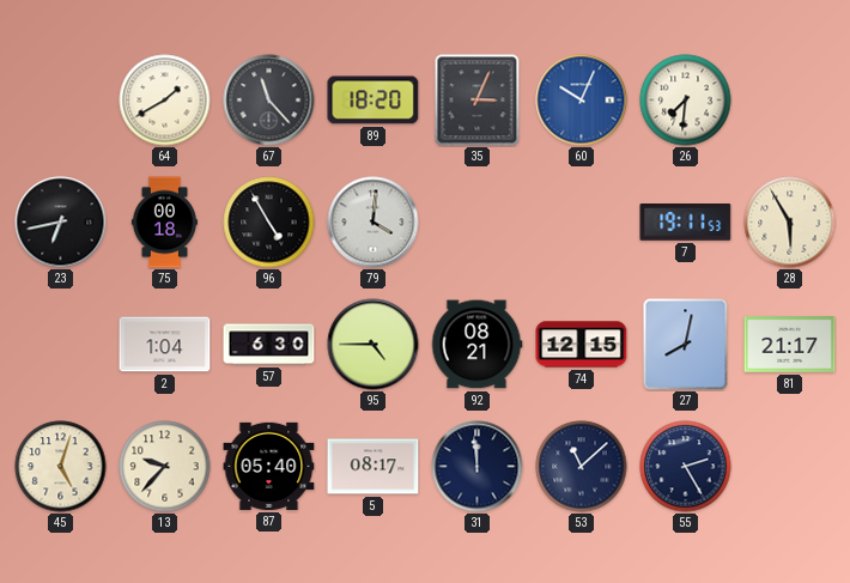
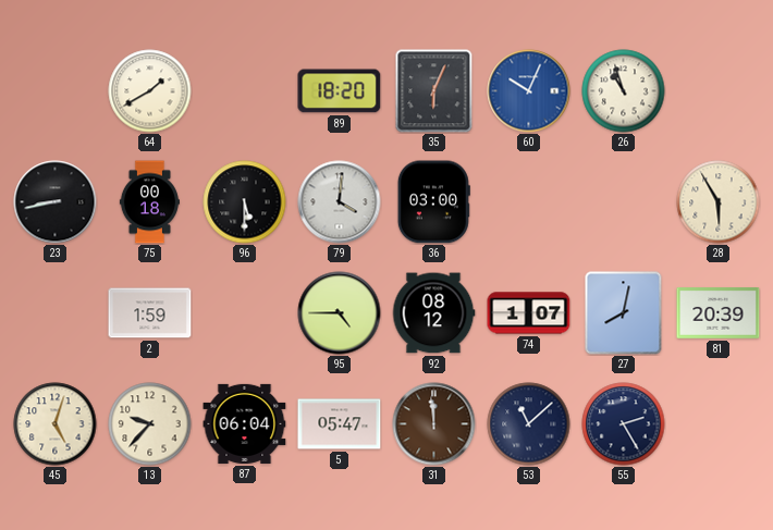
67: 11:23 -> none (269, 101)
35: 3:04 -> 6:04 (434, 91)
26: 7:31 -> 10:57 (624, 91)
23: 6:43 -> 8:43 (56, 202)
96: 4:55 -> 5:30 (245, 202)
36: none -> 03:00 (433, 202)
7: 19:11 -> none (686, 223)
2: 1:04 -> 1:59 (150, 313)
57: 6:30 -> none (269, 345)
92: 08:21 -> 08:12 (433, 313)
74: 12:15 -> 1:07 (529, 313)
81: 21:17 -> 20:39 (719, 313)
87: 05:40 -> 06:04 (245, 423)
5: 08:17 -> 05:47 (340, 424)
31 dial: navy -> brown (434, 424)
